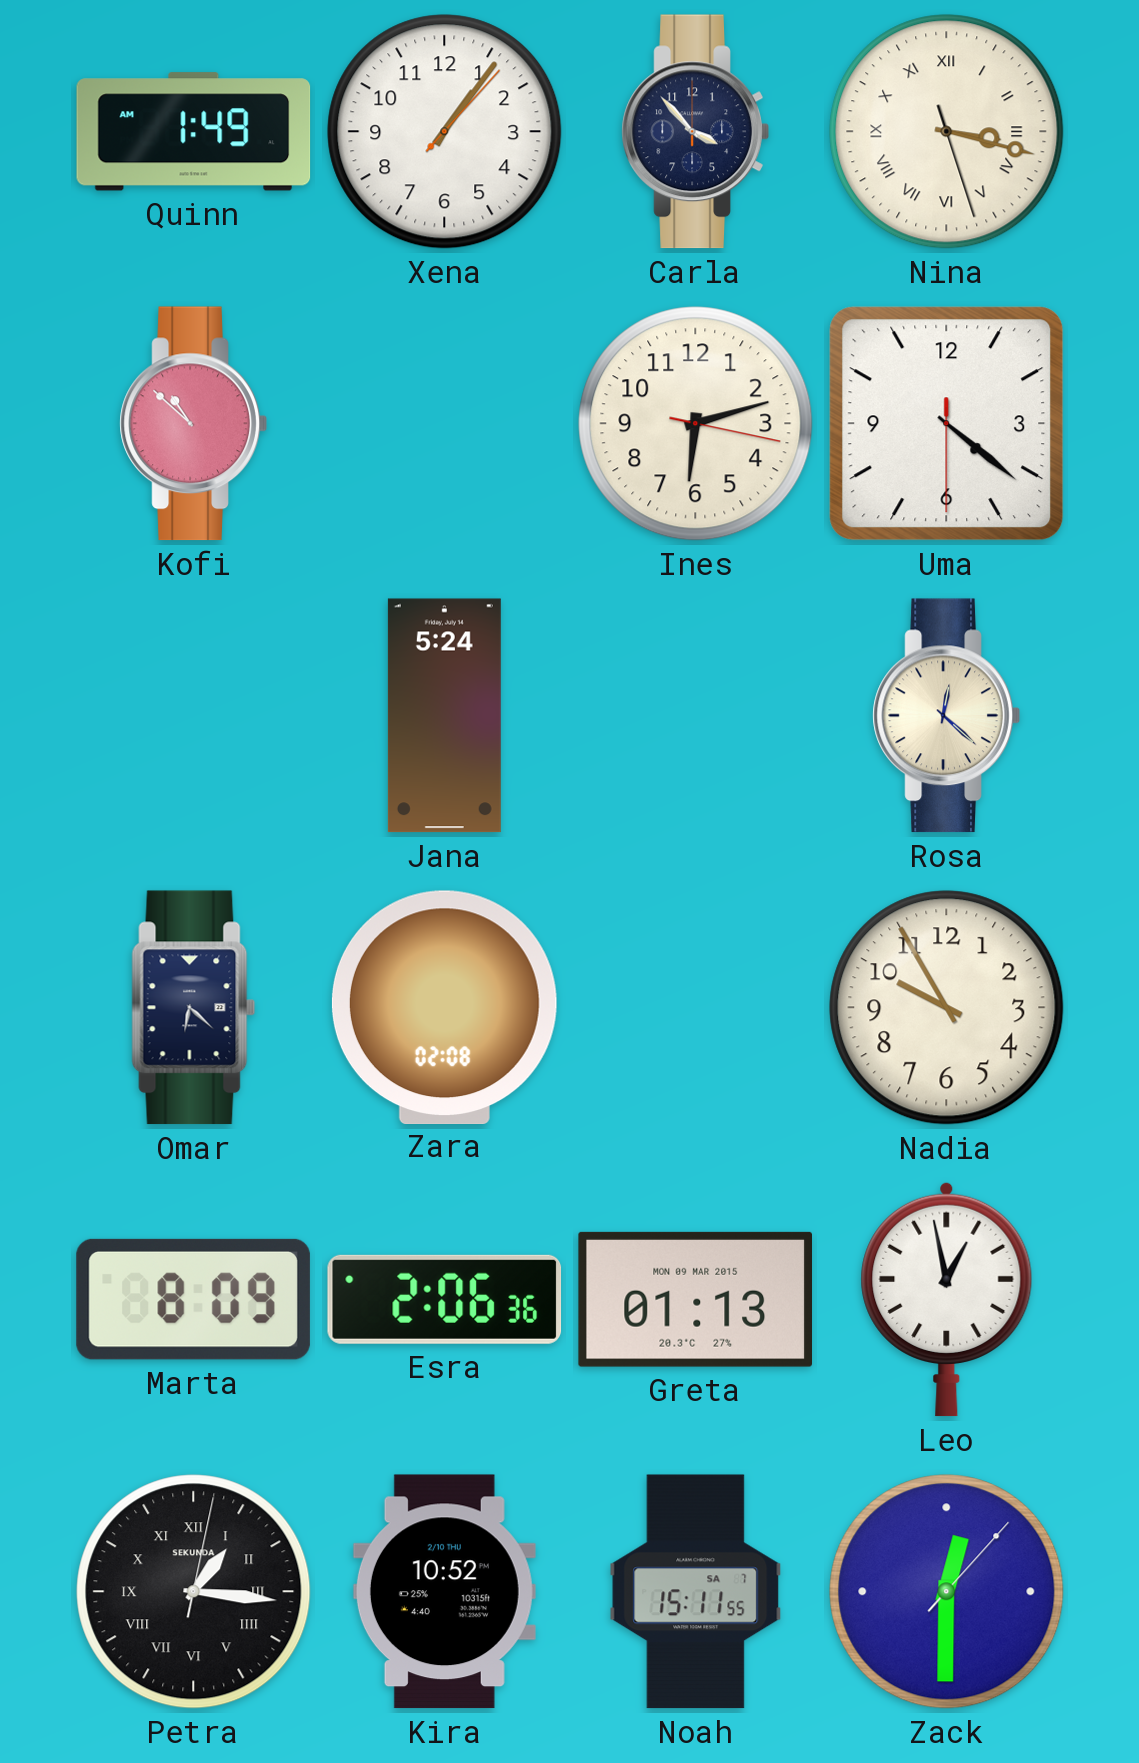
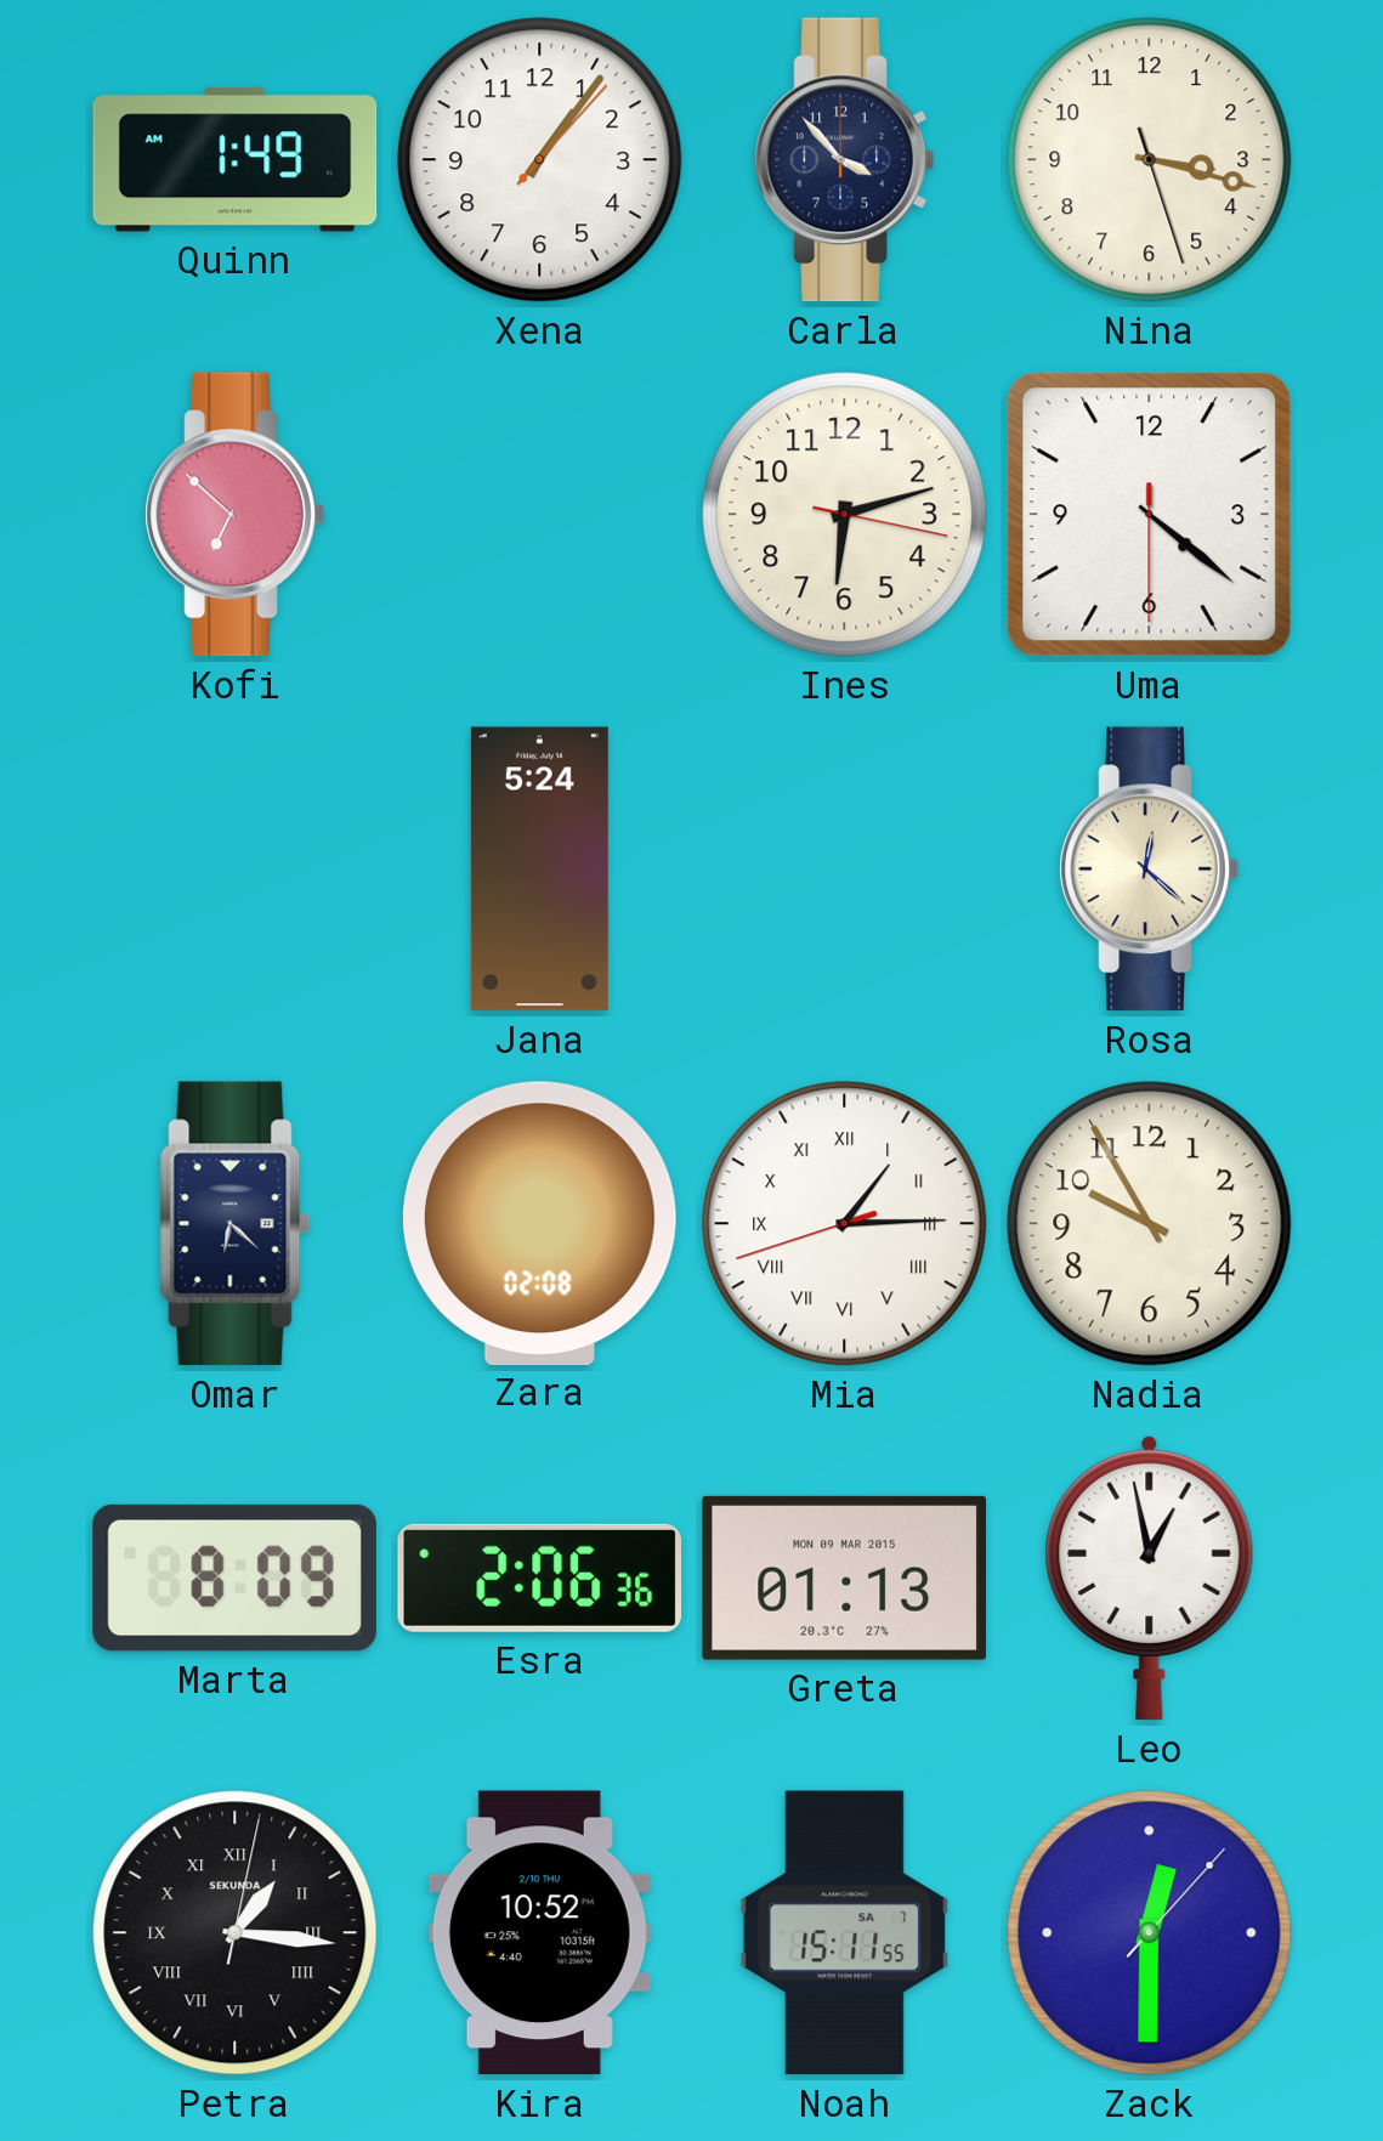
Nina numerals: Roman -> Arabic (1150, 160)
Kofi: 10:52 -> 6:52 (234, 515)
Mia: none -> 1:14 (845, 1224)
